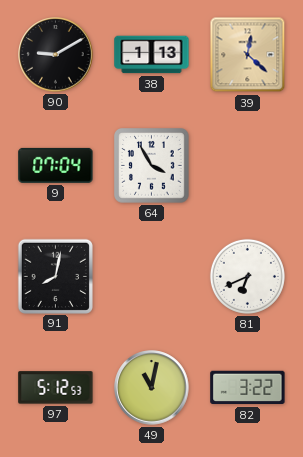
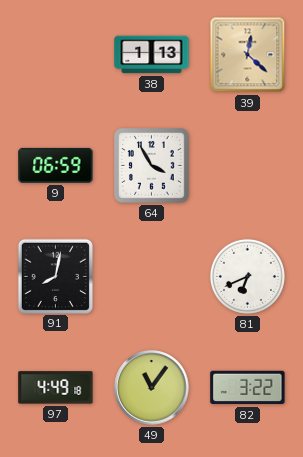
90: 9:10 -> none (56, 55)
9: 07:04 -> 06:59 (56, 165)
97: 5:12 -> 4:49 (56, 388)
49: 11:02 -> 11:06 (152, 388)
